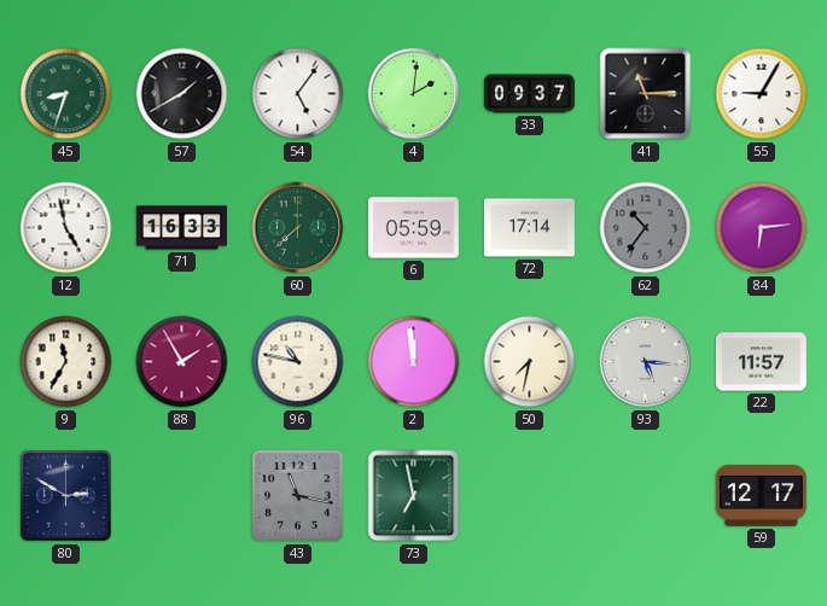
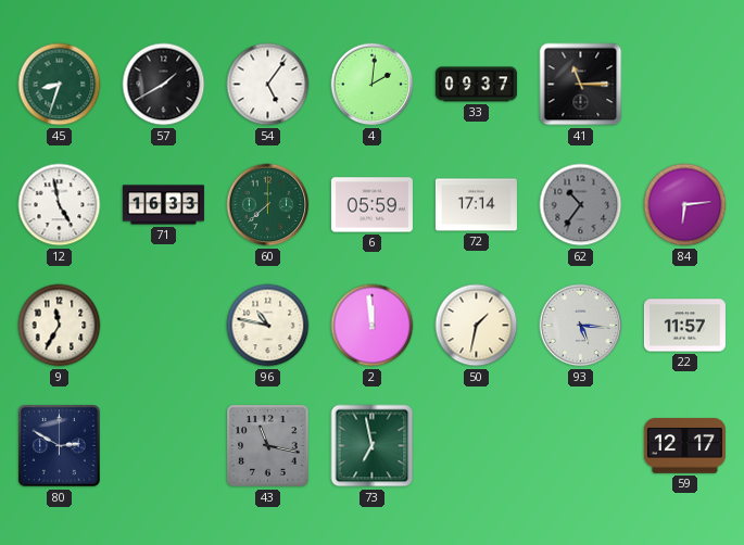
55: 9:05 -> none (762, 94)
88: 1:55 -> none (182, 362)
50: 7:32 -> 1:32 (477, 326)
